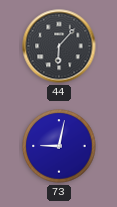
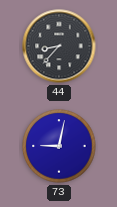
44: 6:07 -> 8:37 (59, 46)
